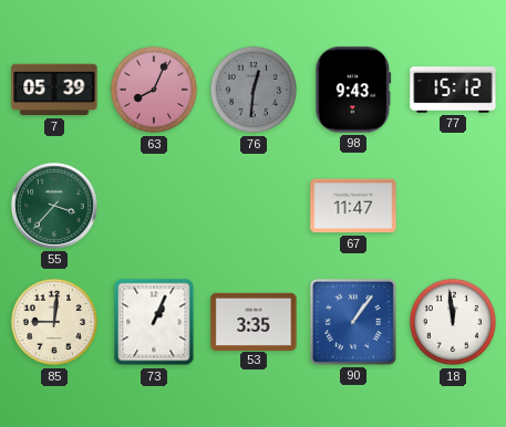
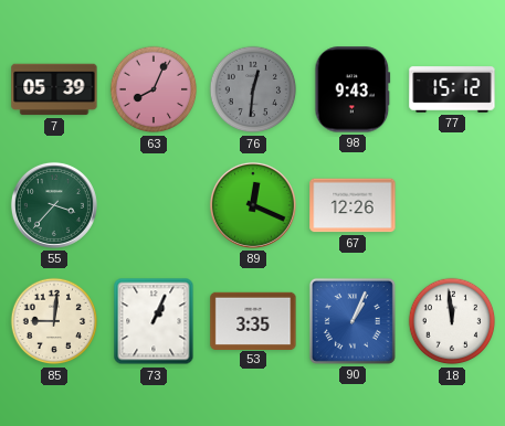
89: none -> 12:19 (253, 205)
67: 11:47 -> 12:26 (353, 205)
90: 1:06 -> 1:04 (353, 321)
